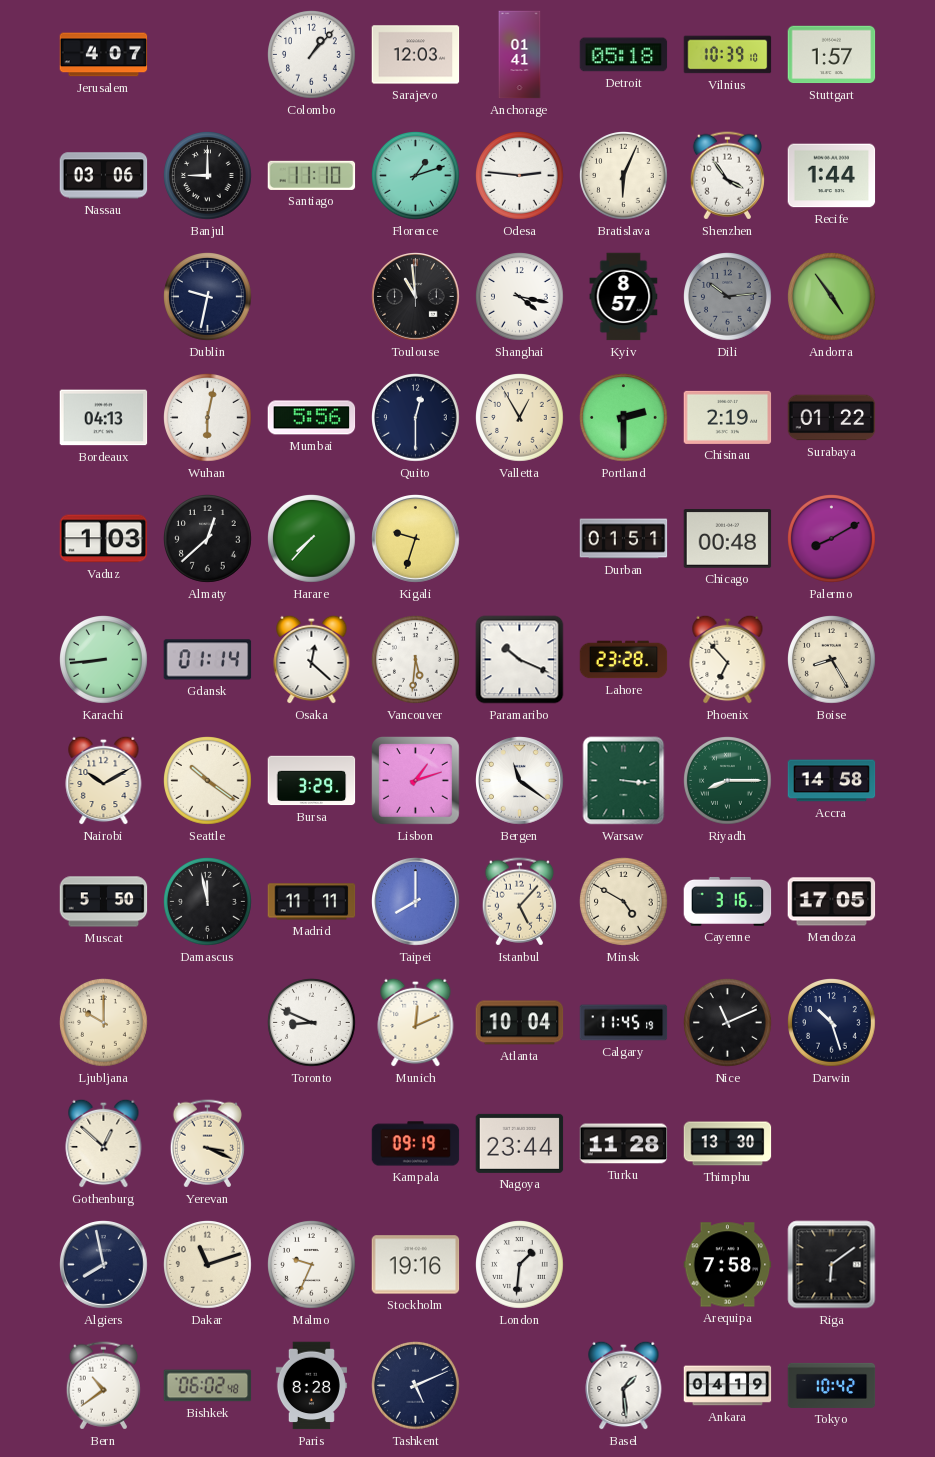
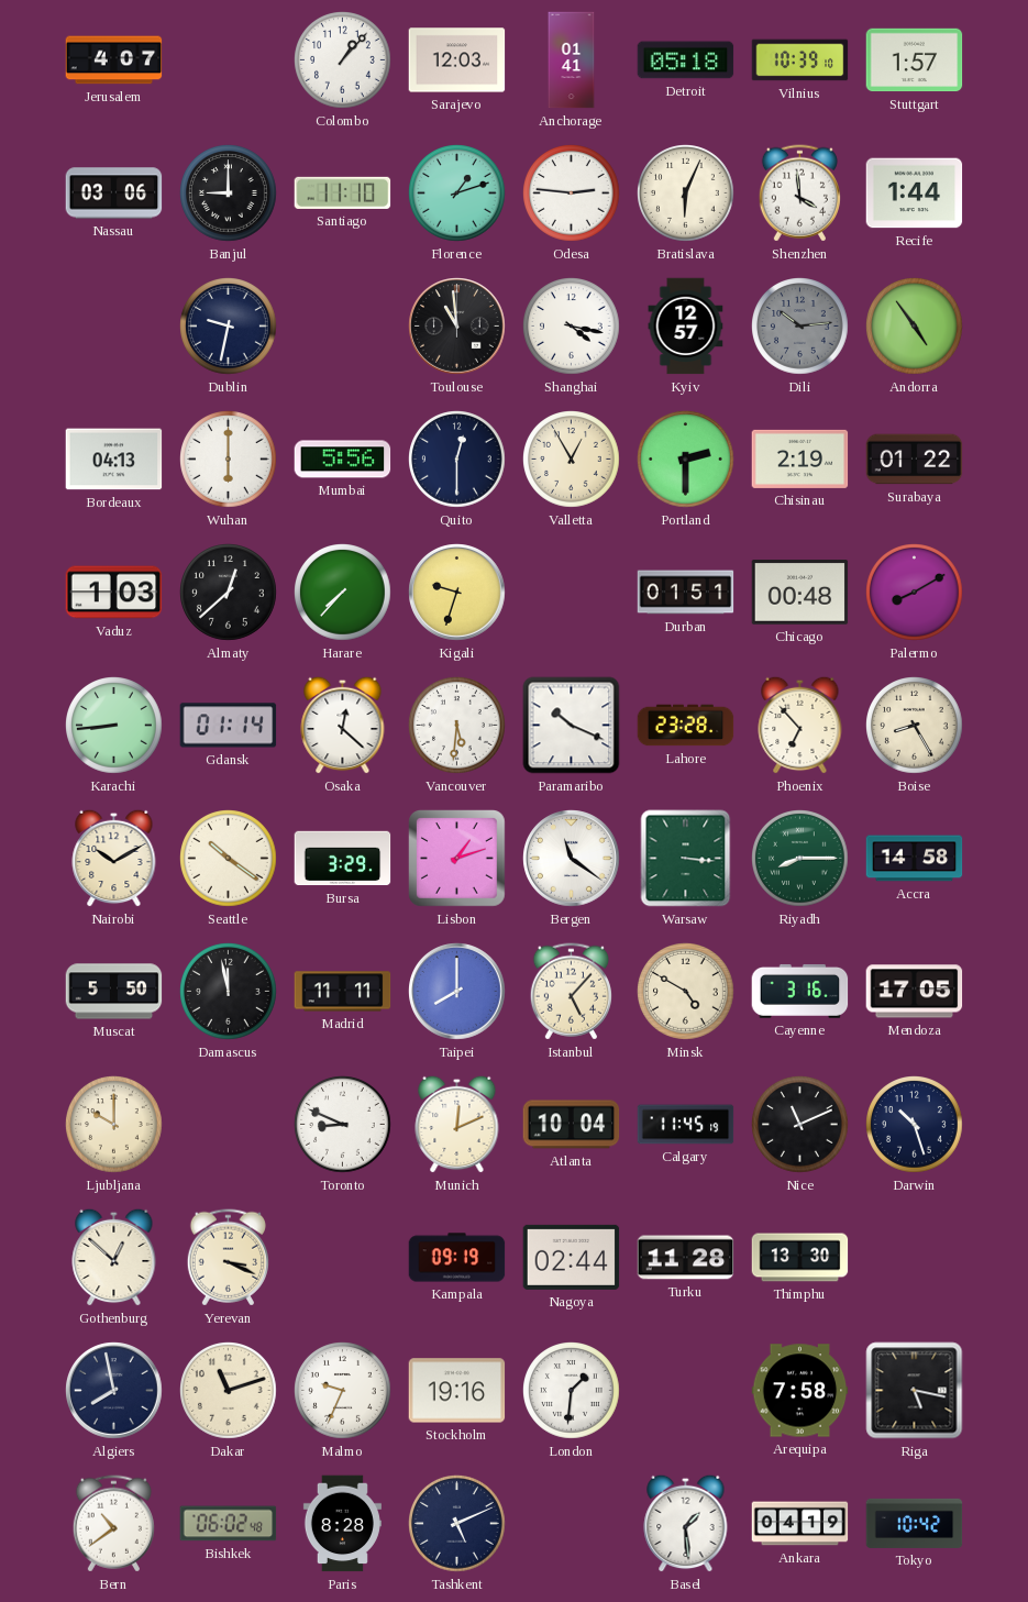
Shenzhen: 3:54 -> 3:59 (799, 194)
Kyiv: 8:57 -> 12:57 (686, 327)
Wuhan: 6:02 -> 6:00 (229, 460)
Nagoya: 23:44 -> 02:44 (572, 1257)
Riga: 6:09 -> 5:17 (915, 1391)
